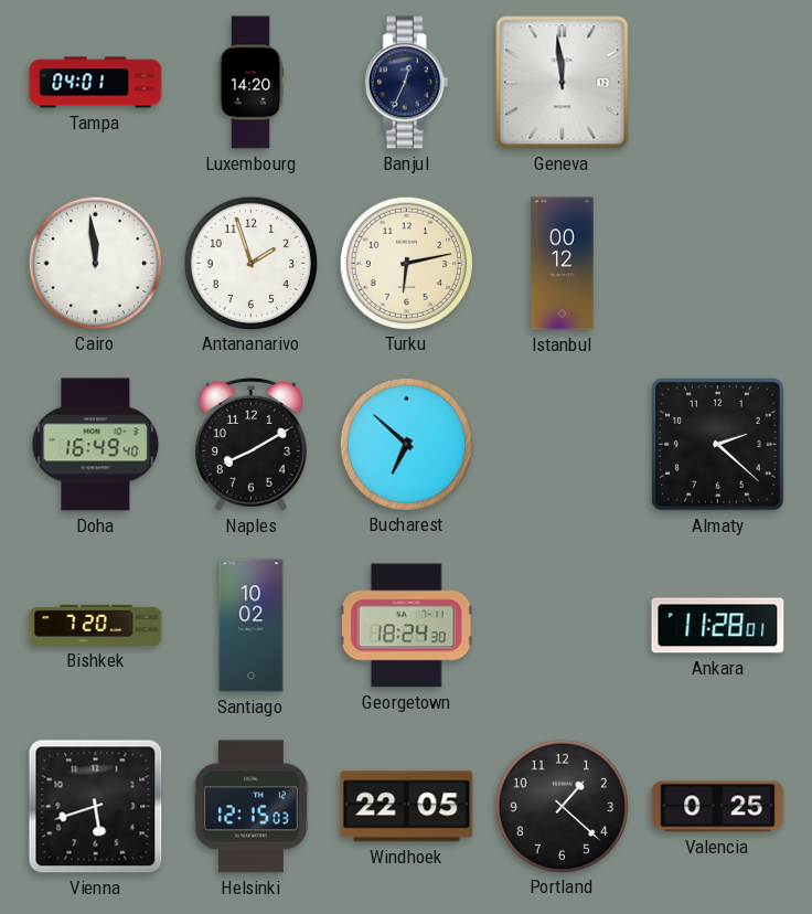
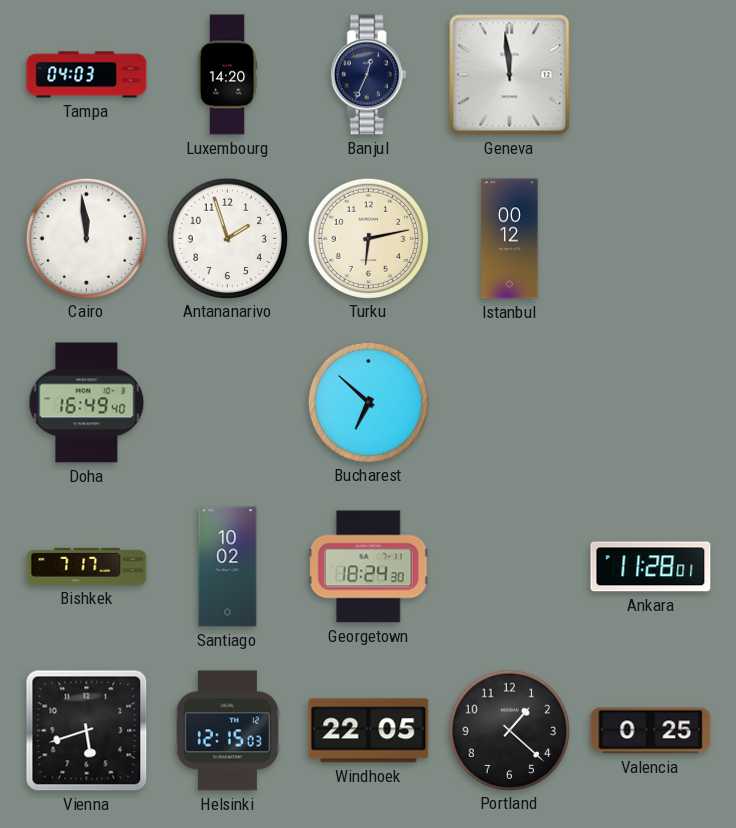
Tampa: 04:01 -> 04:03 (87, 75)
Naples: 8:10 -> none (252, 445)
Almaty: 2:22 -> none (718, 445)
Bishkek: 7:20 -> 7:17 (87, 566)
